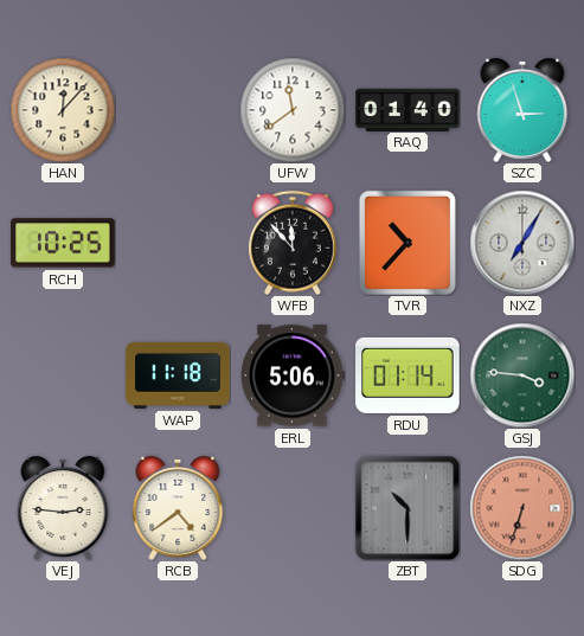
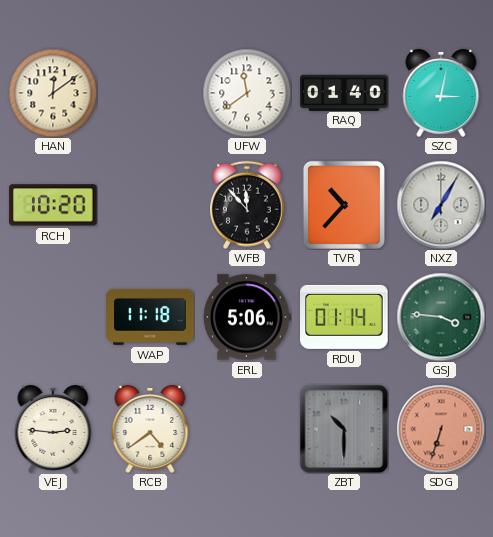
HAN: 12:07 -> 12:09 (53, 93)
SZC: 2:57 -> 3:02 (441, 93)
RCH: 10:25 -> 10:20 (53, 205)
